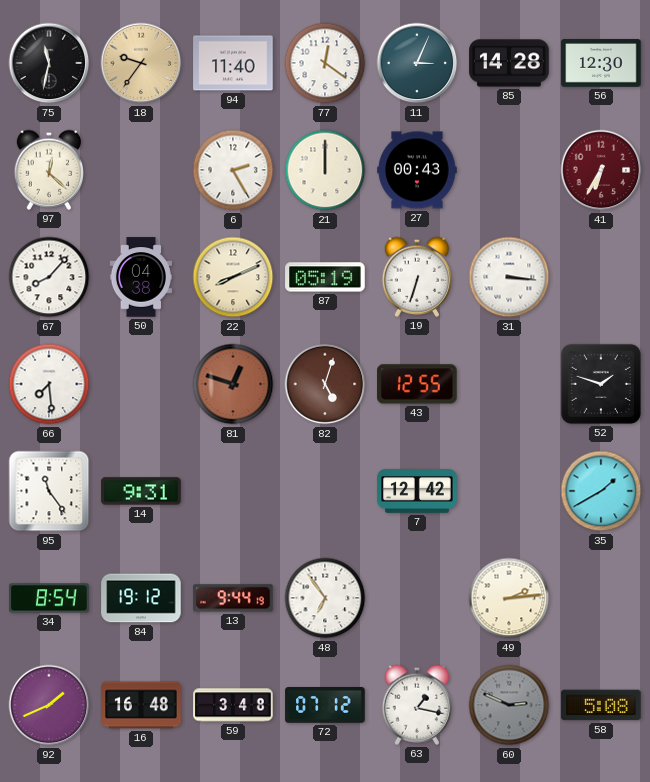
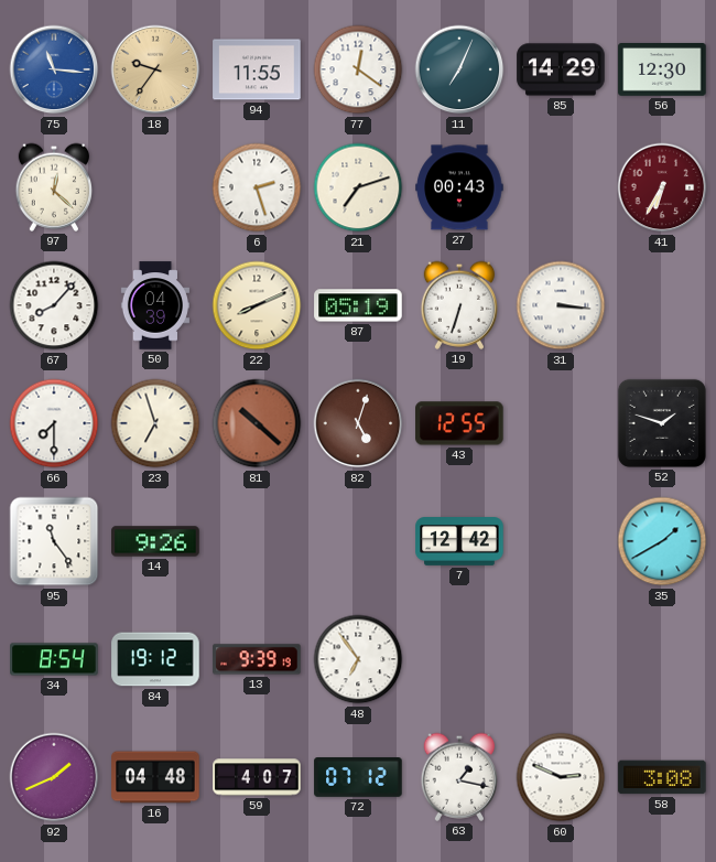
75: 11:32 -> 11:16 (54, 69)
75 dial: black -> blue (54, 69)
94: 11:40 -> 11:55 (257, 69)
11: 3:04 -> 7:04 (459, 69)
85: 14:28 -> 14:29 (561, 69)
6: 2:25 -> 2:27 (257, 187)
21: 12:00 -> 7:12 (358, 187)
50: 04:38 -> 04:39 (155, 305)
66: 7:29 -> 7:30 (54, 423)
23: none -> 6:57 (155, 423)
81: 12:48 -> 10:22 (257, 423)
14: 9:31 -> 9:26 (155, 541)
13: 9:44 -> 9:39 (257, 659)
49: 2:14 -> none (509, 598)
16: 16:48 -> 04:48 (155, 777)
59: 3:48 -> 4:07 (257, 777)
60 dial: grey -> white (561, 777)
58: 5:08 -> 3:08 (662, 777)
